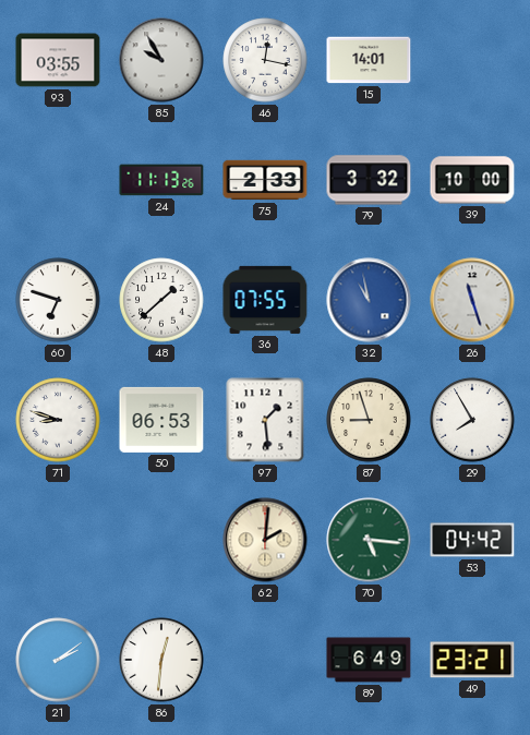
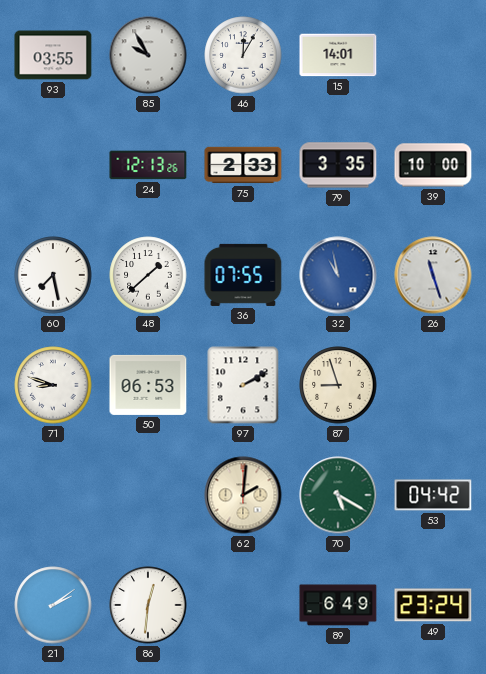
46: 12:17 -> 12:05 (243, 55)
24: 11:13 -> 12:13 (148, 165)
79: 3:32 -> 3:35 (338, 165)
60: 6:48 -> 7:28 (53, 275)
97: 1:29 -> 2:10 (243, 385)
29: 7:55 -> none (472, 420)
70: 5:16 -> 5:20 (338, 495)
49: 23:21 -> 23:24 (433, 605)
